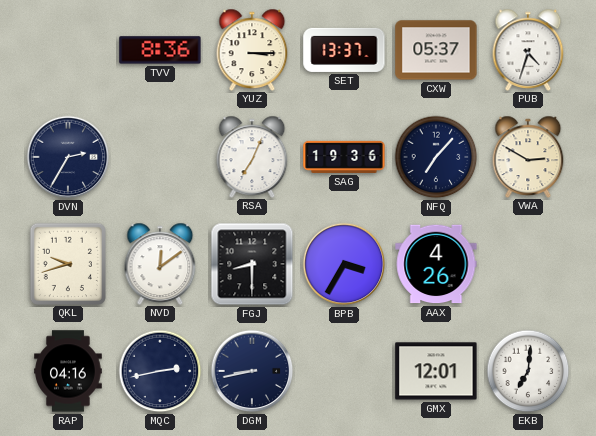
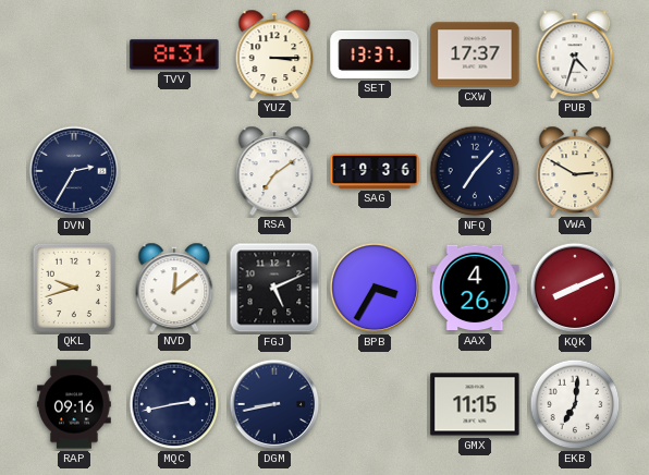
TVV: 8:36 -> 8:31 (174, 54)
CXW: 05:37 -> 17:37 (475, 54)
RSA: 7:04 -> 7:09 (274, 170)
FGJ: 8:30 -> 5:11 (274, 288)
KQK: none -> 8:11 (575, 288)
RAP: 04:16 -> 09:16 (74, 404)
GMX: 12:01 -> 11:15 (475, 404)
